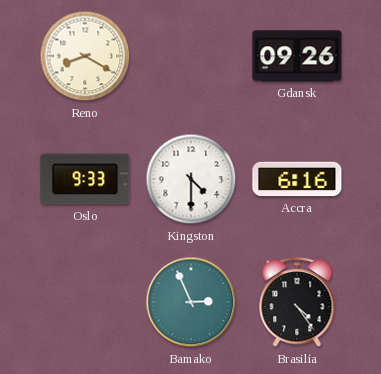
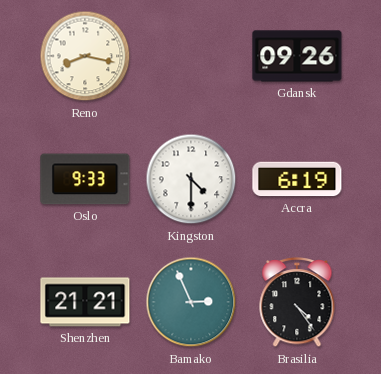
Reno: 8:20 -> 8:17 (85, 56)
Accra: 6:16 -> 6:19 (297, 179)
Shenzhen: none -> 21:21 (85, 302)
